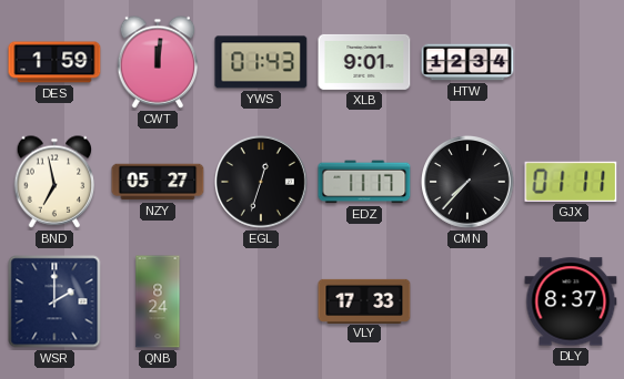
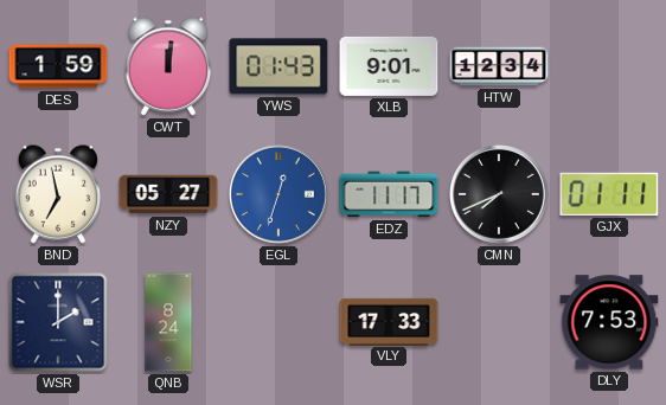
EGL dial: black -> blue (280, 195)
CMN: 7:37 -> 7:41 (500, 195)
DLY: 8:37 -> 7:53 (609, 322)
